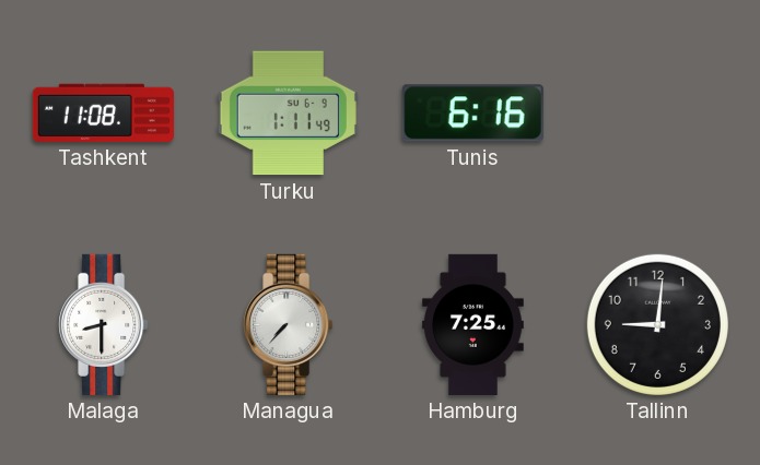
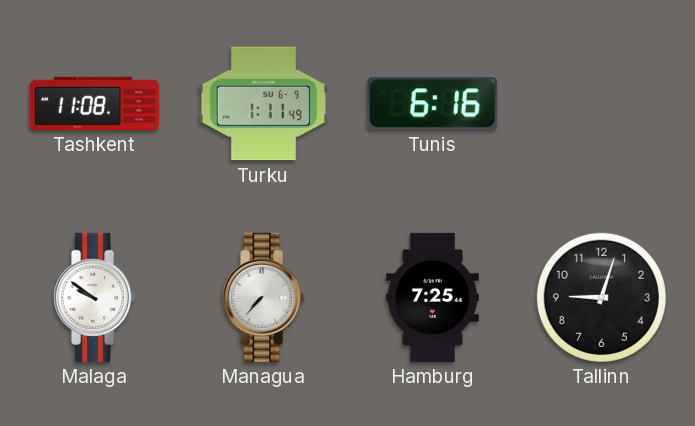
Malaga: 8:30 -> 9:51 (95, 297)
Tallinn: 9:01 -> 9:03 (601, 297)
